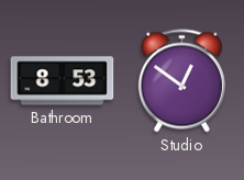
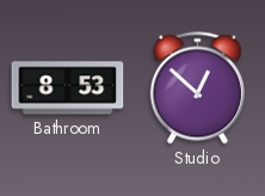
Studio: 12:51 -> 12:52 (197, 88)
